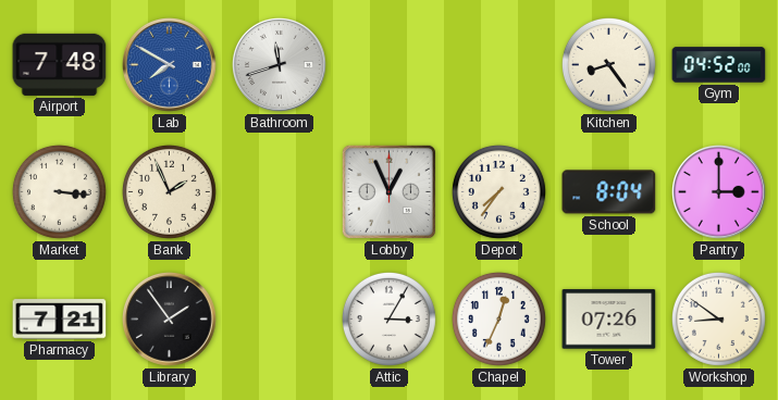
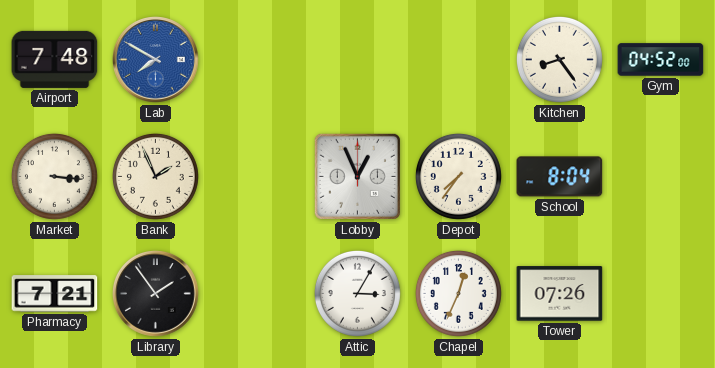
Bathroom: 11:42 -> none (280, 65)
Pantry: 3:00 -> none (719, 192)
Workshop: 8:51 -> none (718, 318)
